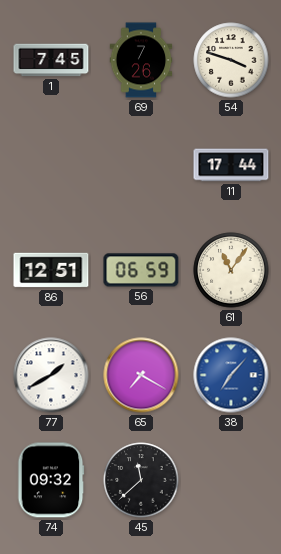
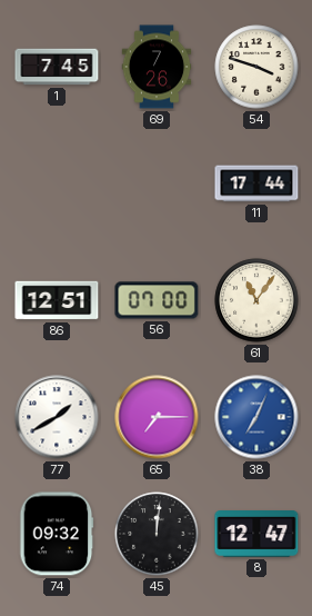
56: 06:59 -> 07:00 (157, 300)
65: 7:20 -> 7:15 (157, 417)
38: 7:07 -> 7:04 (256, 417)
45: 11:38 -> 12:01 (157, 534)
8: none -> 12:47 (256, 535)
